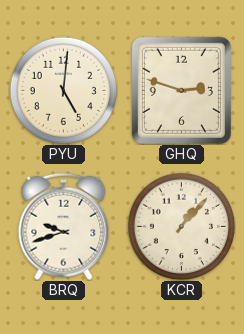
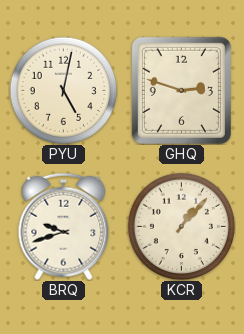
PYU: 5:01 -> 5:02 (63, 90)
